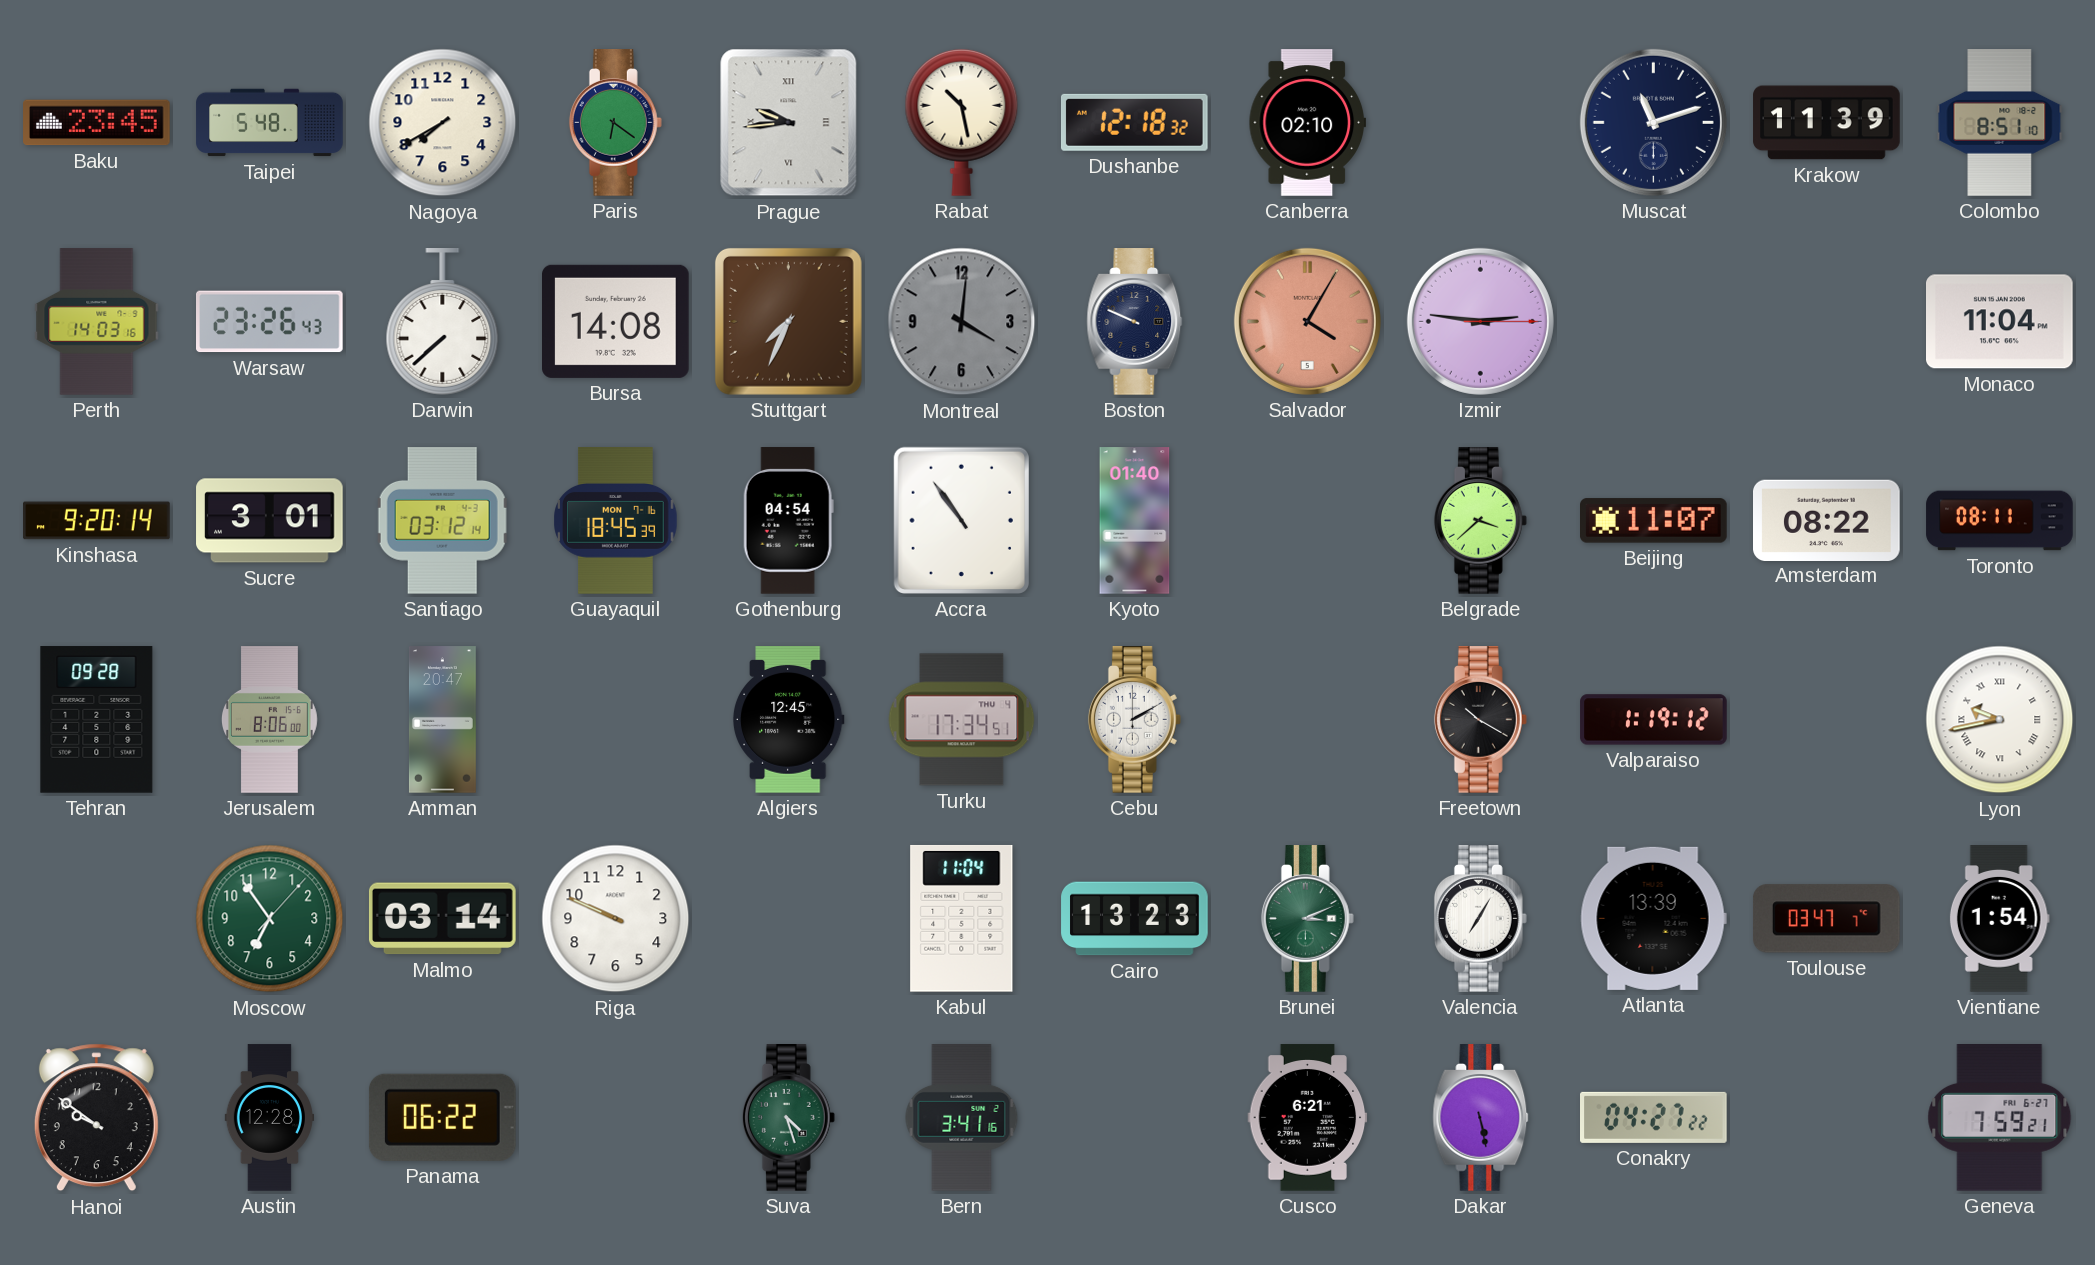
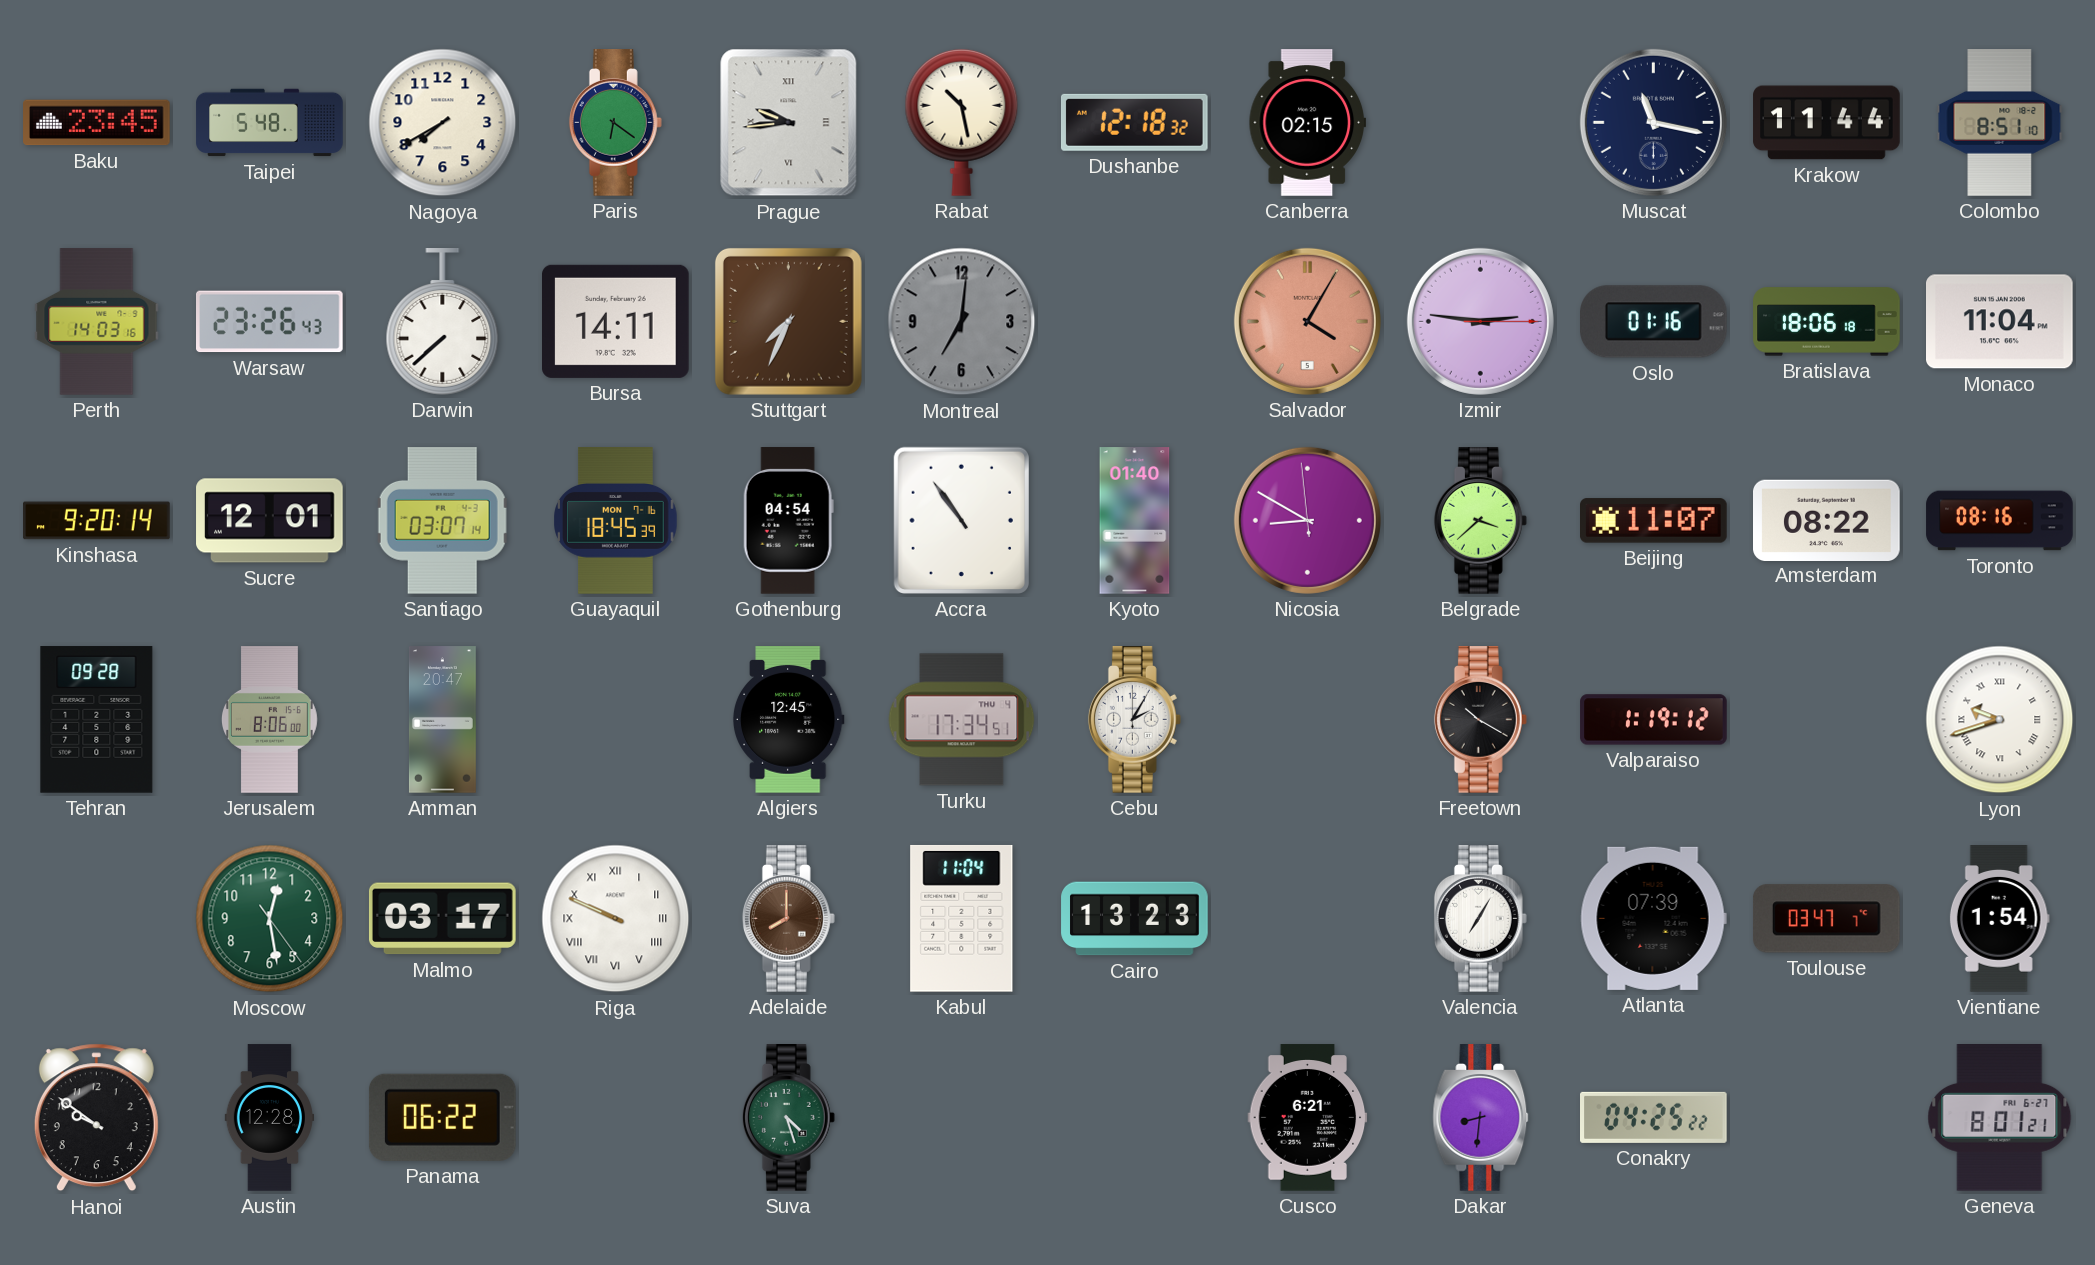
Canberra: 02:10 -> 02:15 (1307, 123)
Muscat: 11:12 -> 11:17 (1653, 122)
Krakow: 11:39 -> 11:44 (1827, 123)
Bursa: 14:08 -> 14:11 (616, 321)
Montreal: 4:01 -> 7:01 (962, 322)
Boston: 9:49 -> none (1135, 322)
Oslo: none -> 01:16 (1654, 322)
Bratislava: none -> 18:06 (1827, 322)
Sucre: 3:01 -> 12:01 (270, 521)
Santiago: 03:12 -> 03:07 (443, 521)
Nicosia: none -> 8:49 (1307, 520)
Toronto: 08:11 -> 08:16 (2000, 521)
Cebu: 2:10 -> 2:05 (1134, 720)
Lyon: 9:43 -> 9:42 (2000, 720)
Moscow: 6:54 -> 12:28 (270, 919)
Malmo: 03:14 -> 03:17 (442, 919)
Riga numerals: Arabic -> Roman (616, 919)
Adelaide: none -> 8:00 (788, 919)
Brunei: 3:11 -> none (1307, 919)
Atlanta: 13:39 -> 07:39 (1653, 918)
Bern: 3:41 -> none (962, 1118)
Dakar: 5:28 -> 8:31 (1481, 1118)
Conakry: 04:27 -> 04:25 (1654, 1117)
Geneva: 7:59 -> 8:01 (2000, 1118)
